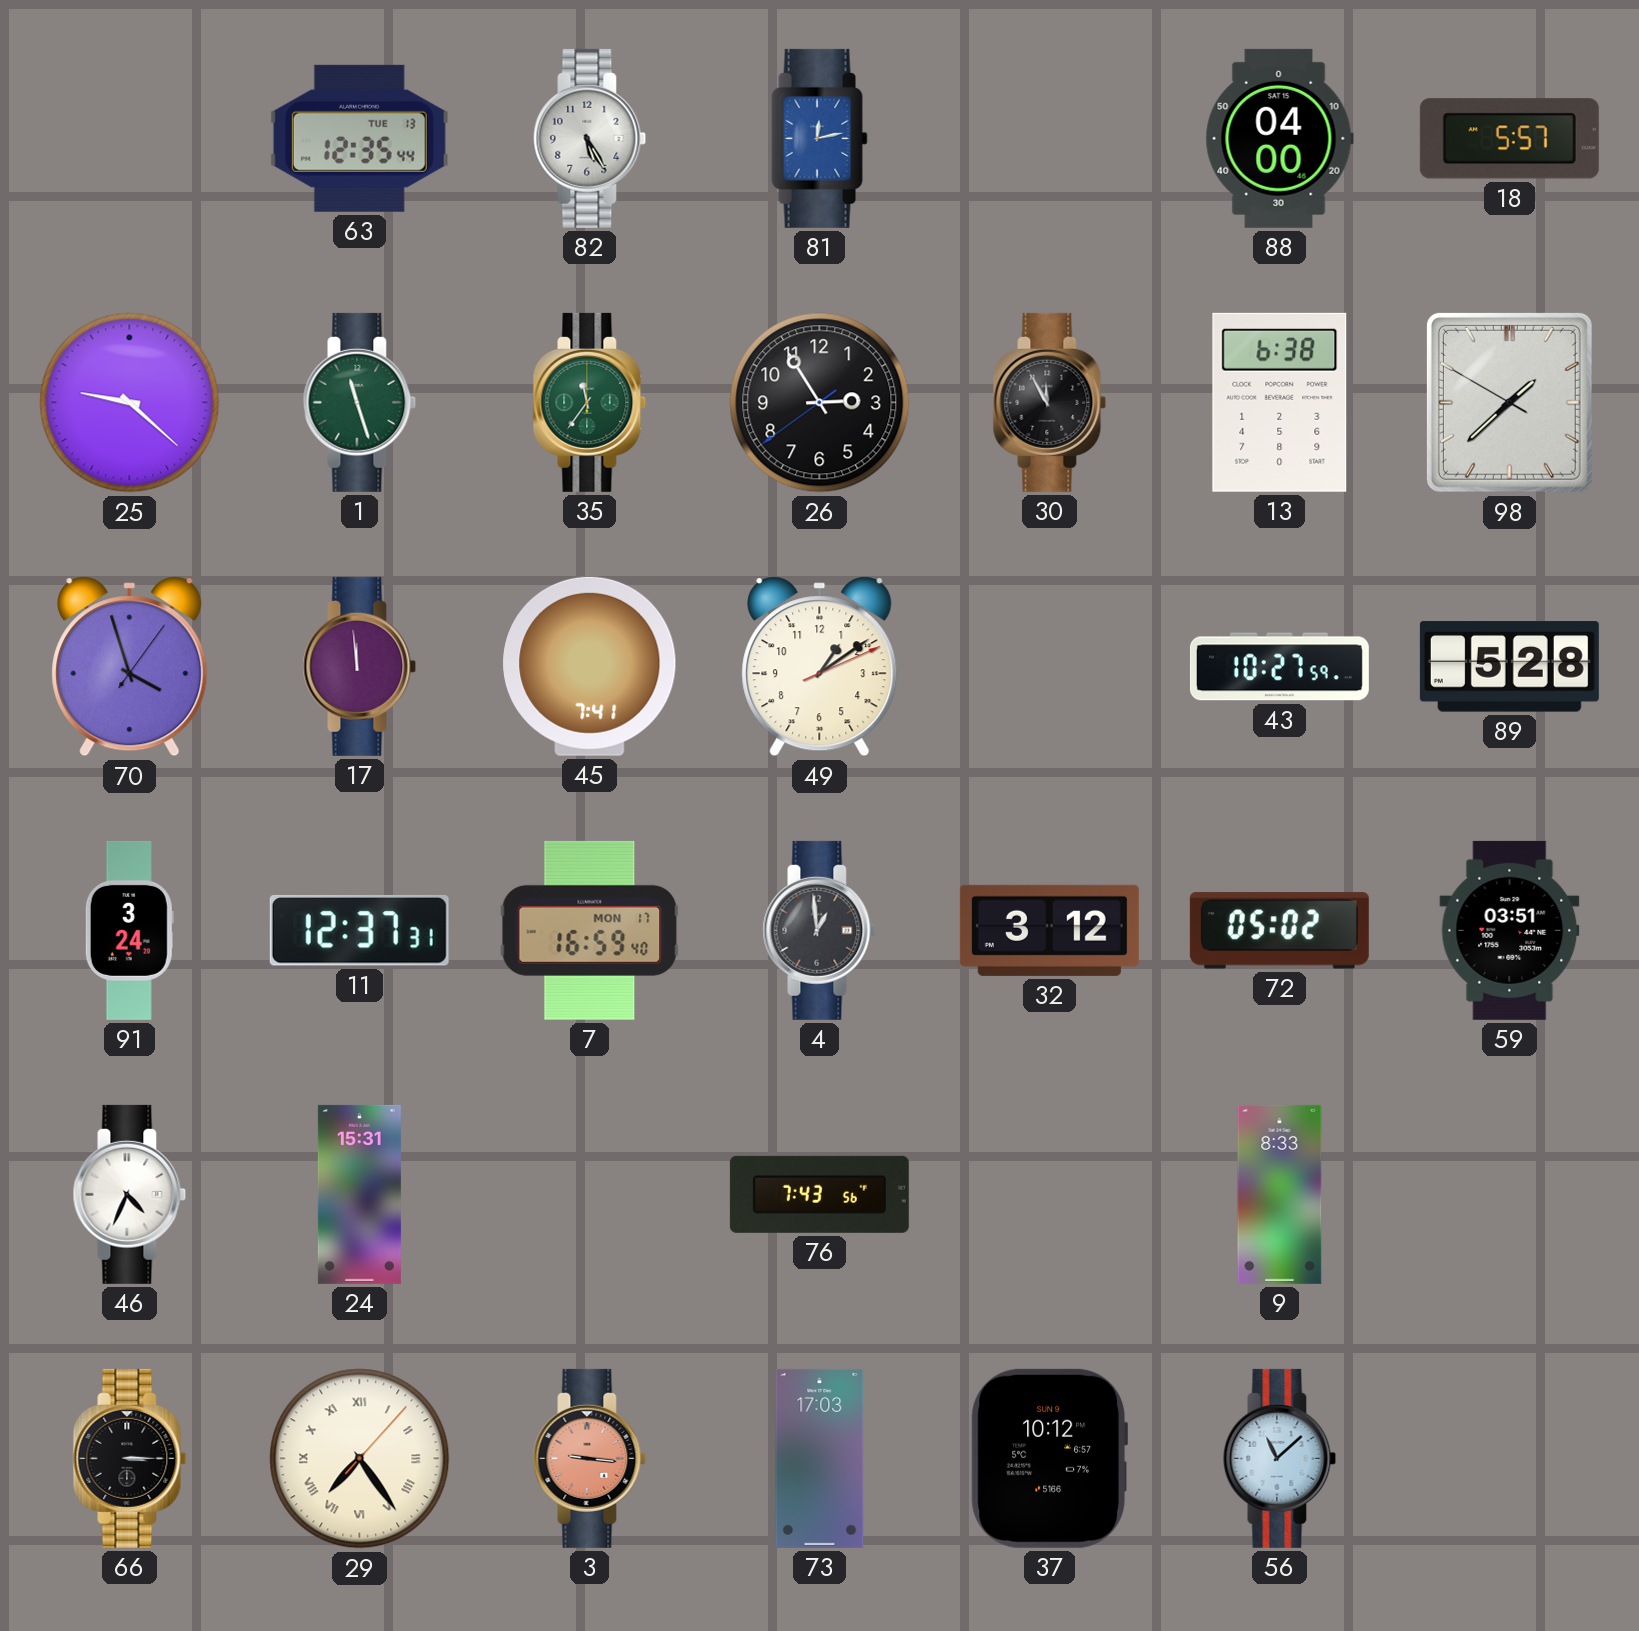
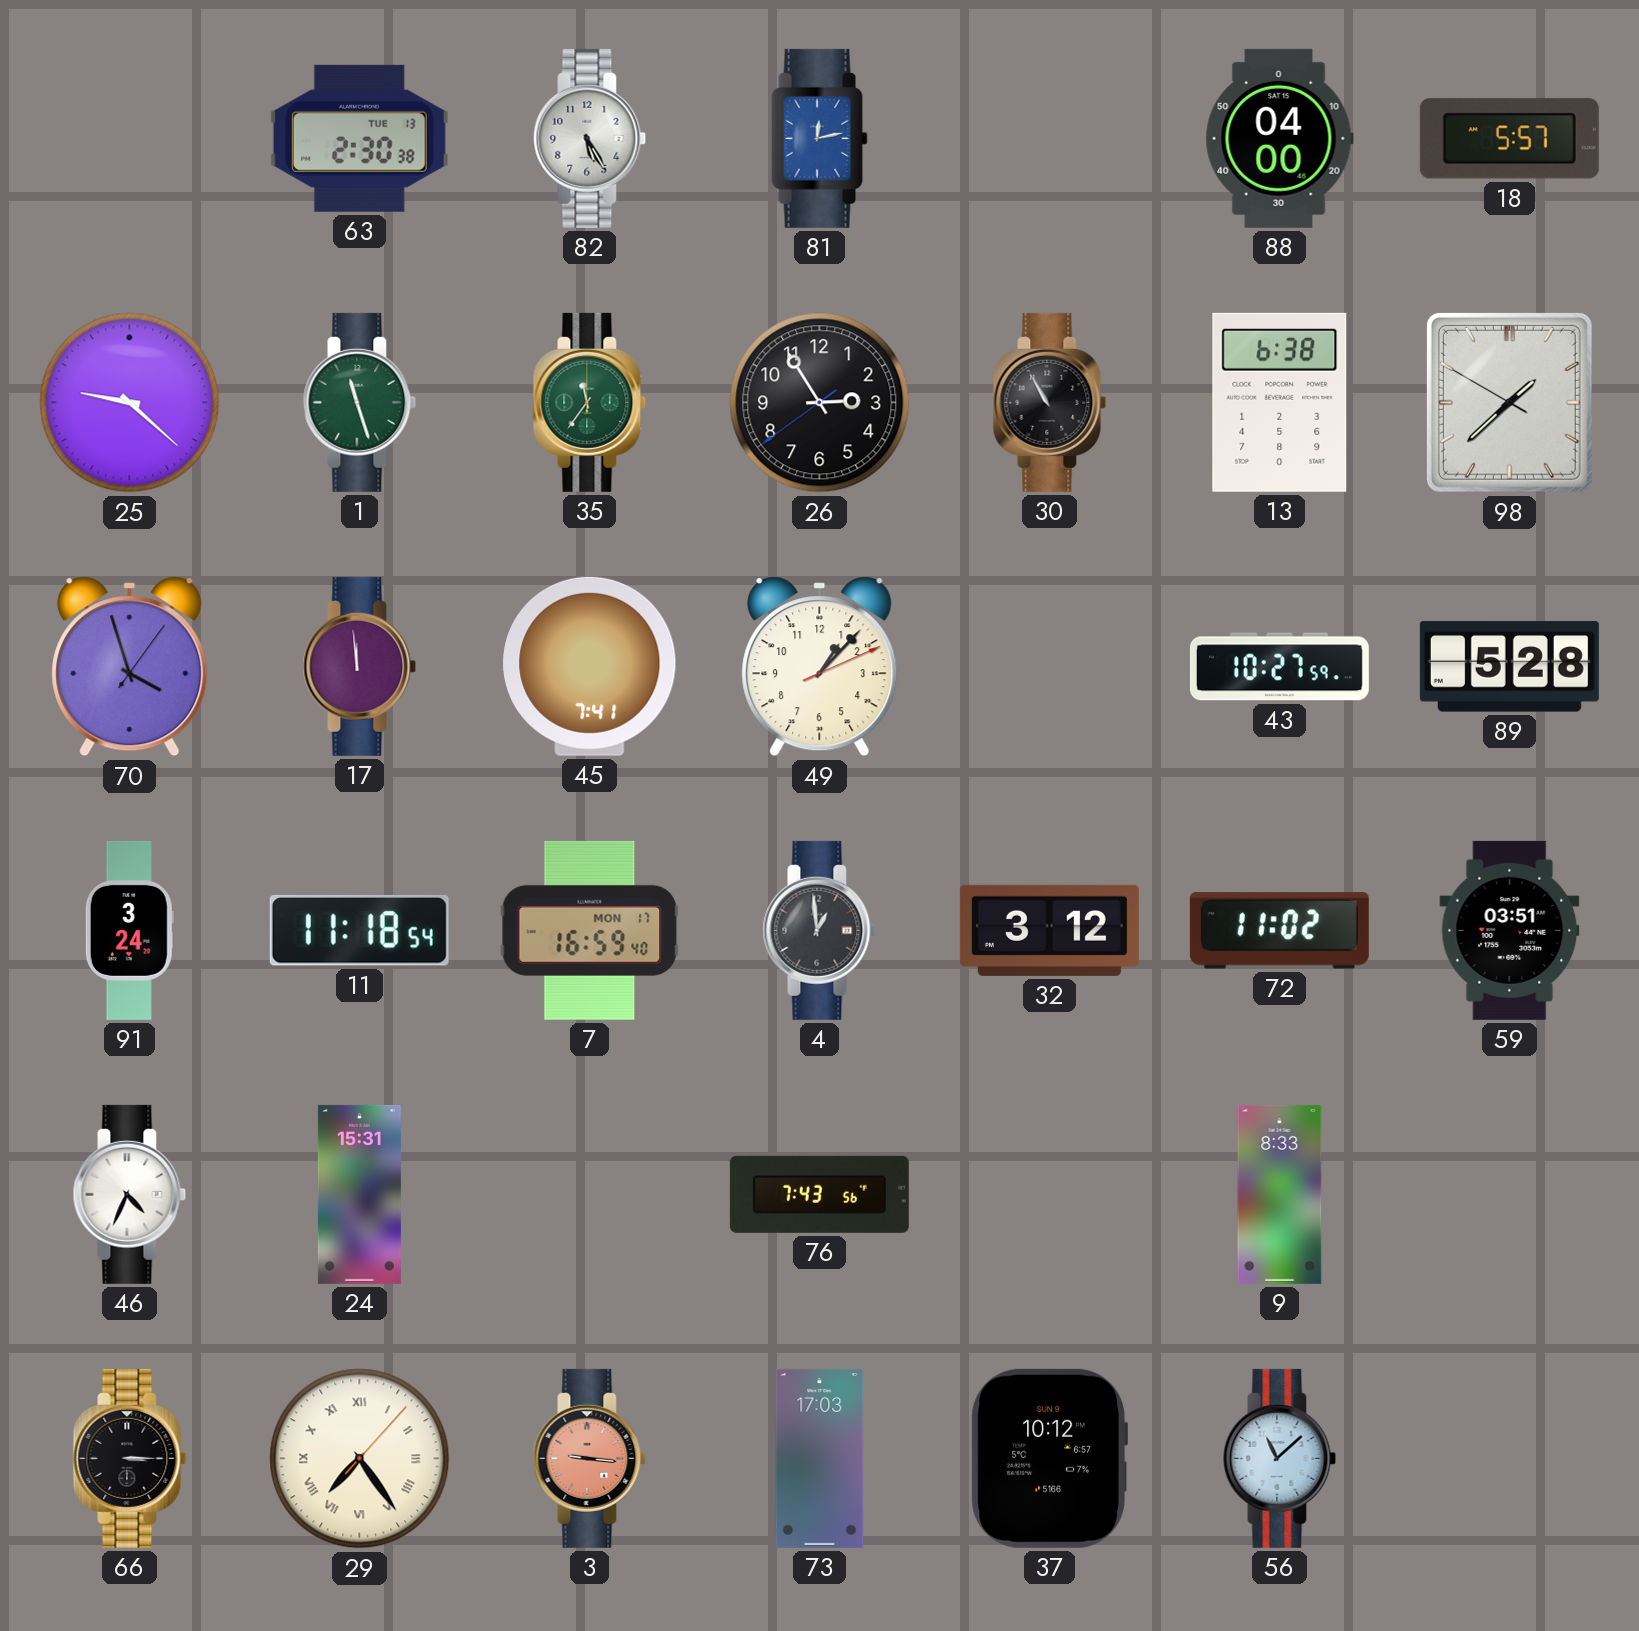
63: 12:35 -> 2:30 (359, 138)
30: 11:55 -> 10:55 (1050, 402)
49: 1:09 -> 1:07 (820, 667)
11: 12:37 -> 11:18 (359, 930)
72: 05:02 -> 11:02 (1279, 931)
